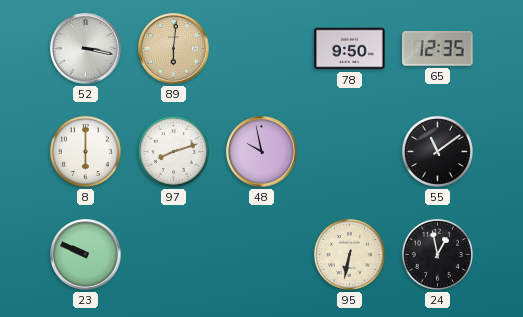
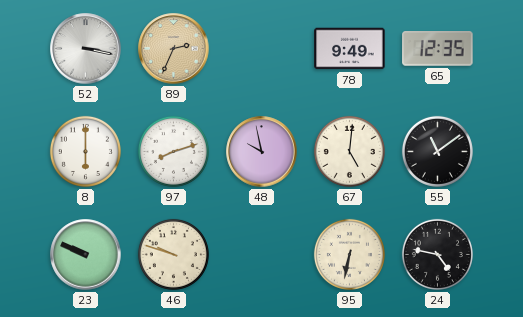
89: 6:01 -> 2:34 (174, 49)
78: 9:50 -> 9:49 (350, 49)
67: none -> 5:01 (349, 151)
46: none -> 9:48 (173, 254)
24: 12:58 -> 4:47 (437, 254)
